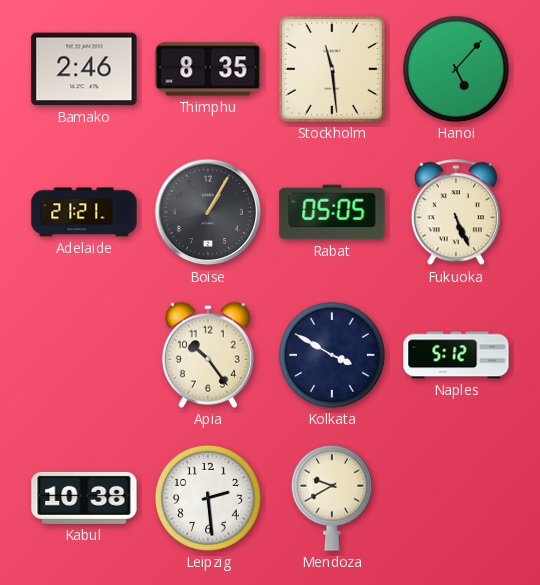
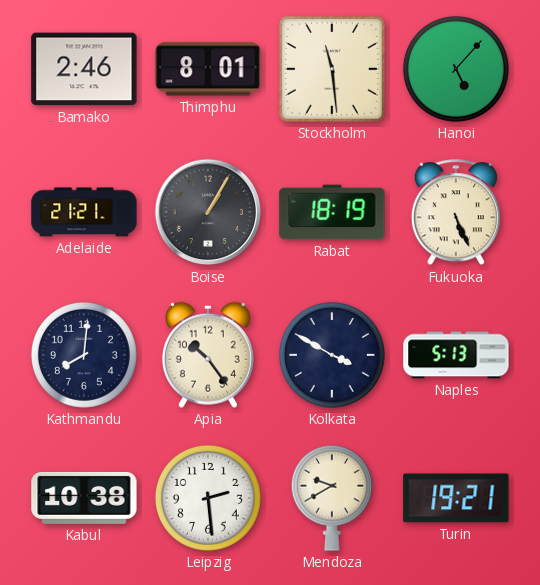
Thimphu: 8:35 -> 8:01 (208, 69)
Rabat: 05:05 -> 18:19 (332, 212)
Kathmandu: none -> 8:01 (84, 355)
Naples: 5:12 -> 5:13 (456, 355)
Turin: none -> 19:21 (456, 498)
